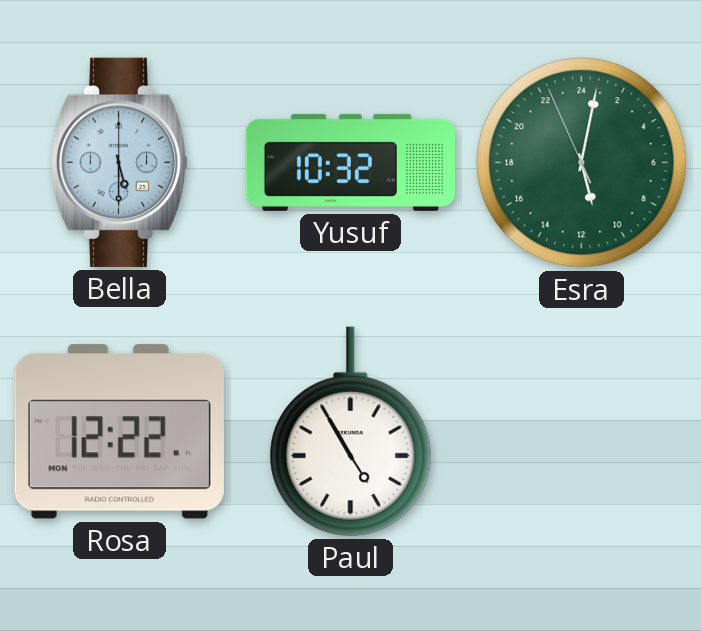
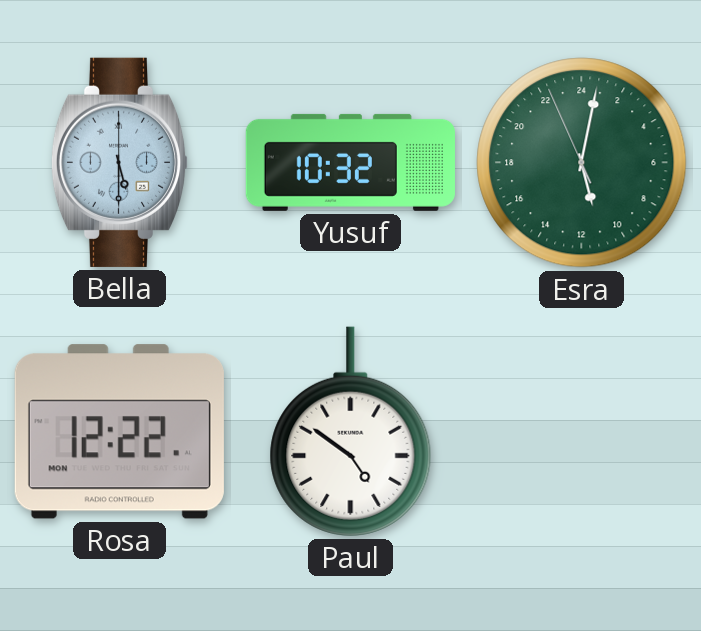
Paul: 4:55 -> 4:51 (351, 431)
